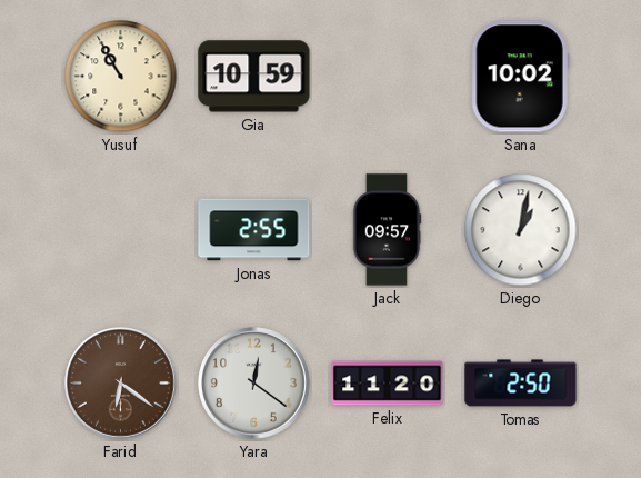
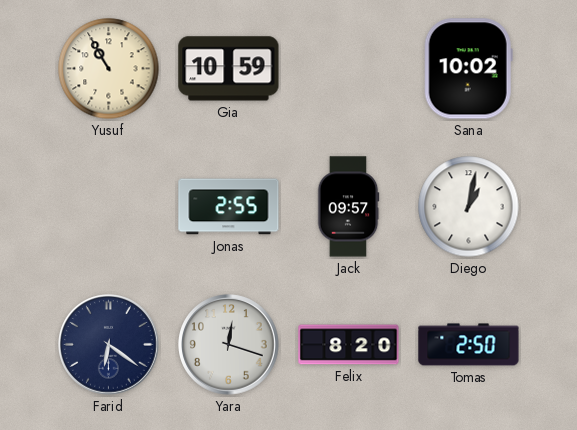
Farid dial: brown -> navy (109, 345)
Yara: 12:21 -> 12:18 (229, 345)
Felix: 11:20 -> 8:20 (349, 345)
